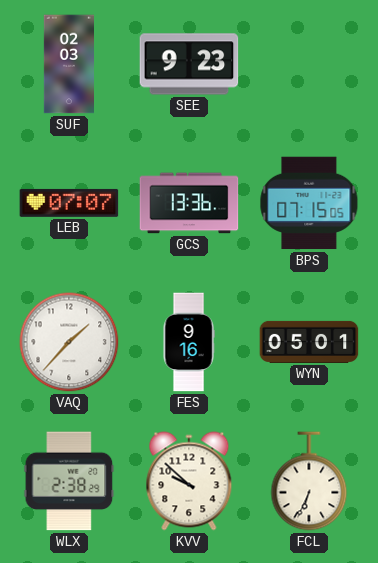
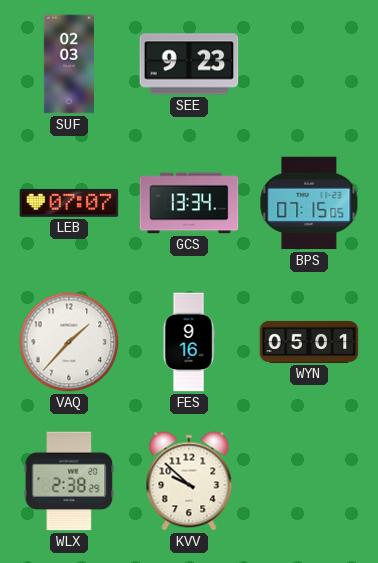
GCS: 13:36 -> 13:34 (189, 203)
FCL: 6:34 -> none (309, 481)
